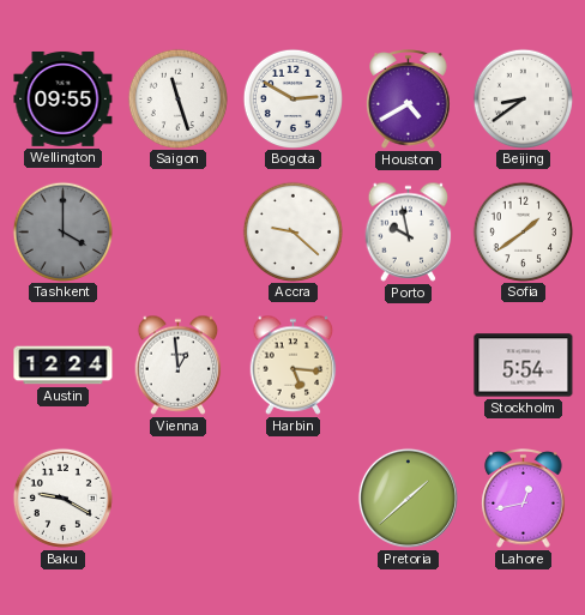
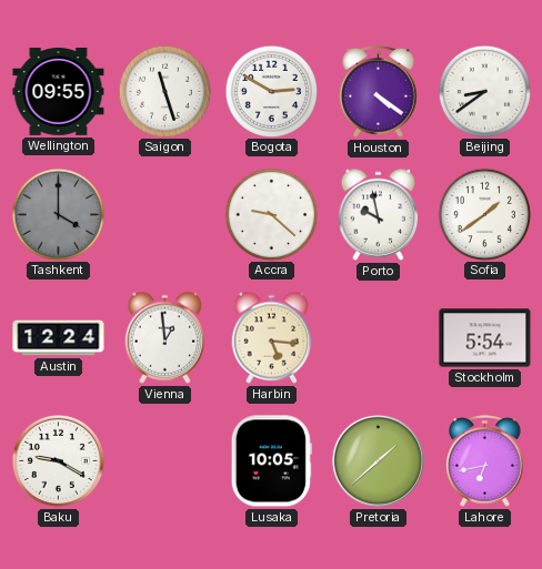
Houston: 4:40 -> 4:21 (379, 92)
Lusaka: none -> 10:05 (271, 461)
Lahore: 12:43 -> 6:43 (485, 461)
